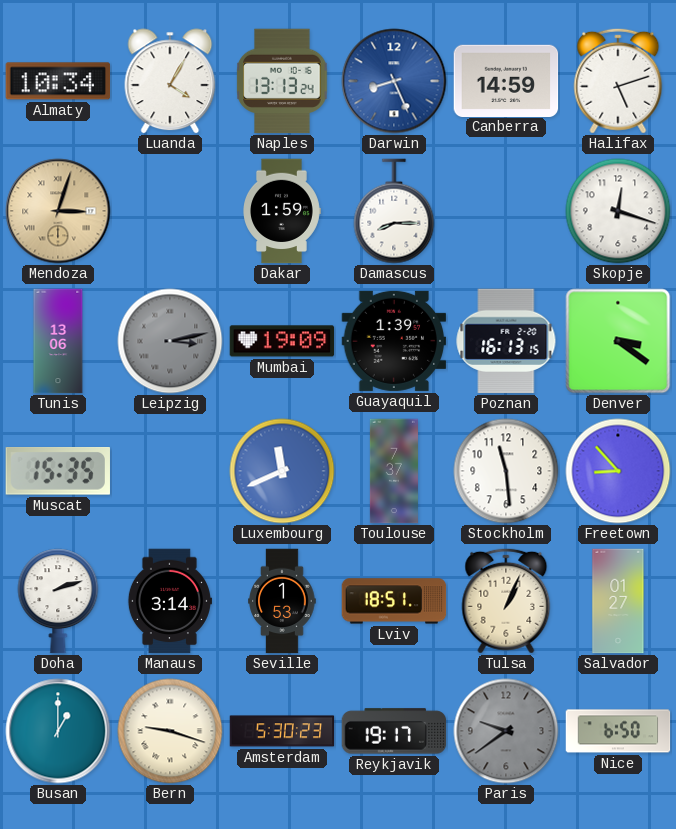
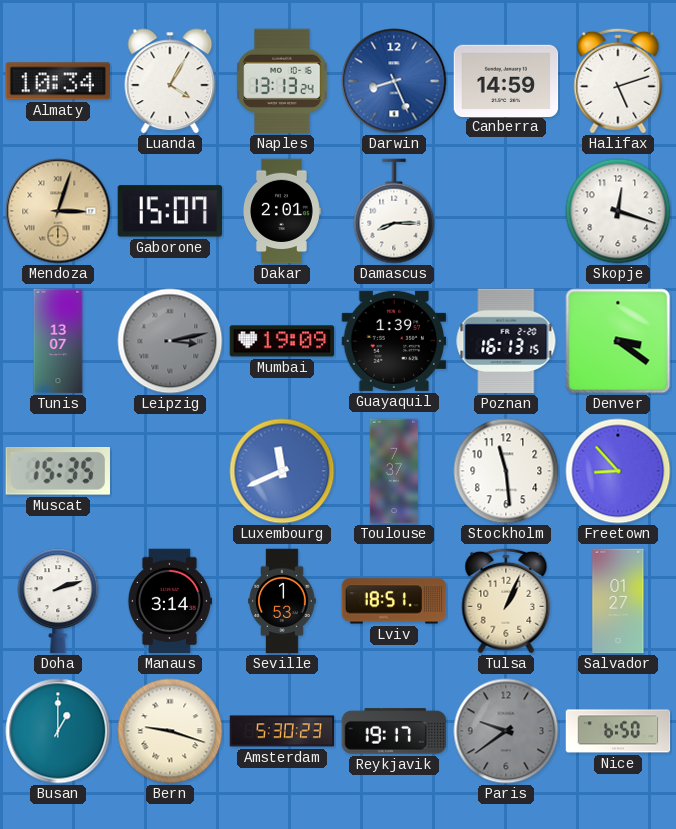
Gaborone: none -> 15:07 (170, 211)
Dakar: 1:59 -> 2:01 (282, 211)
Tunis: 13:06 -> 13:07 (58, 341)
